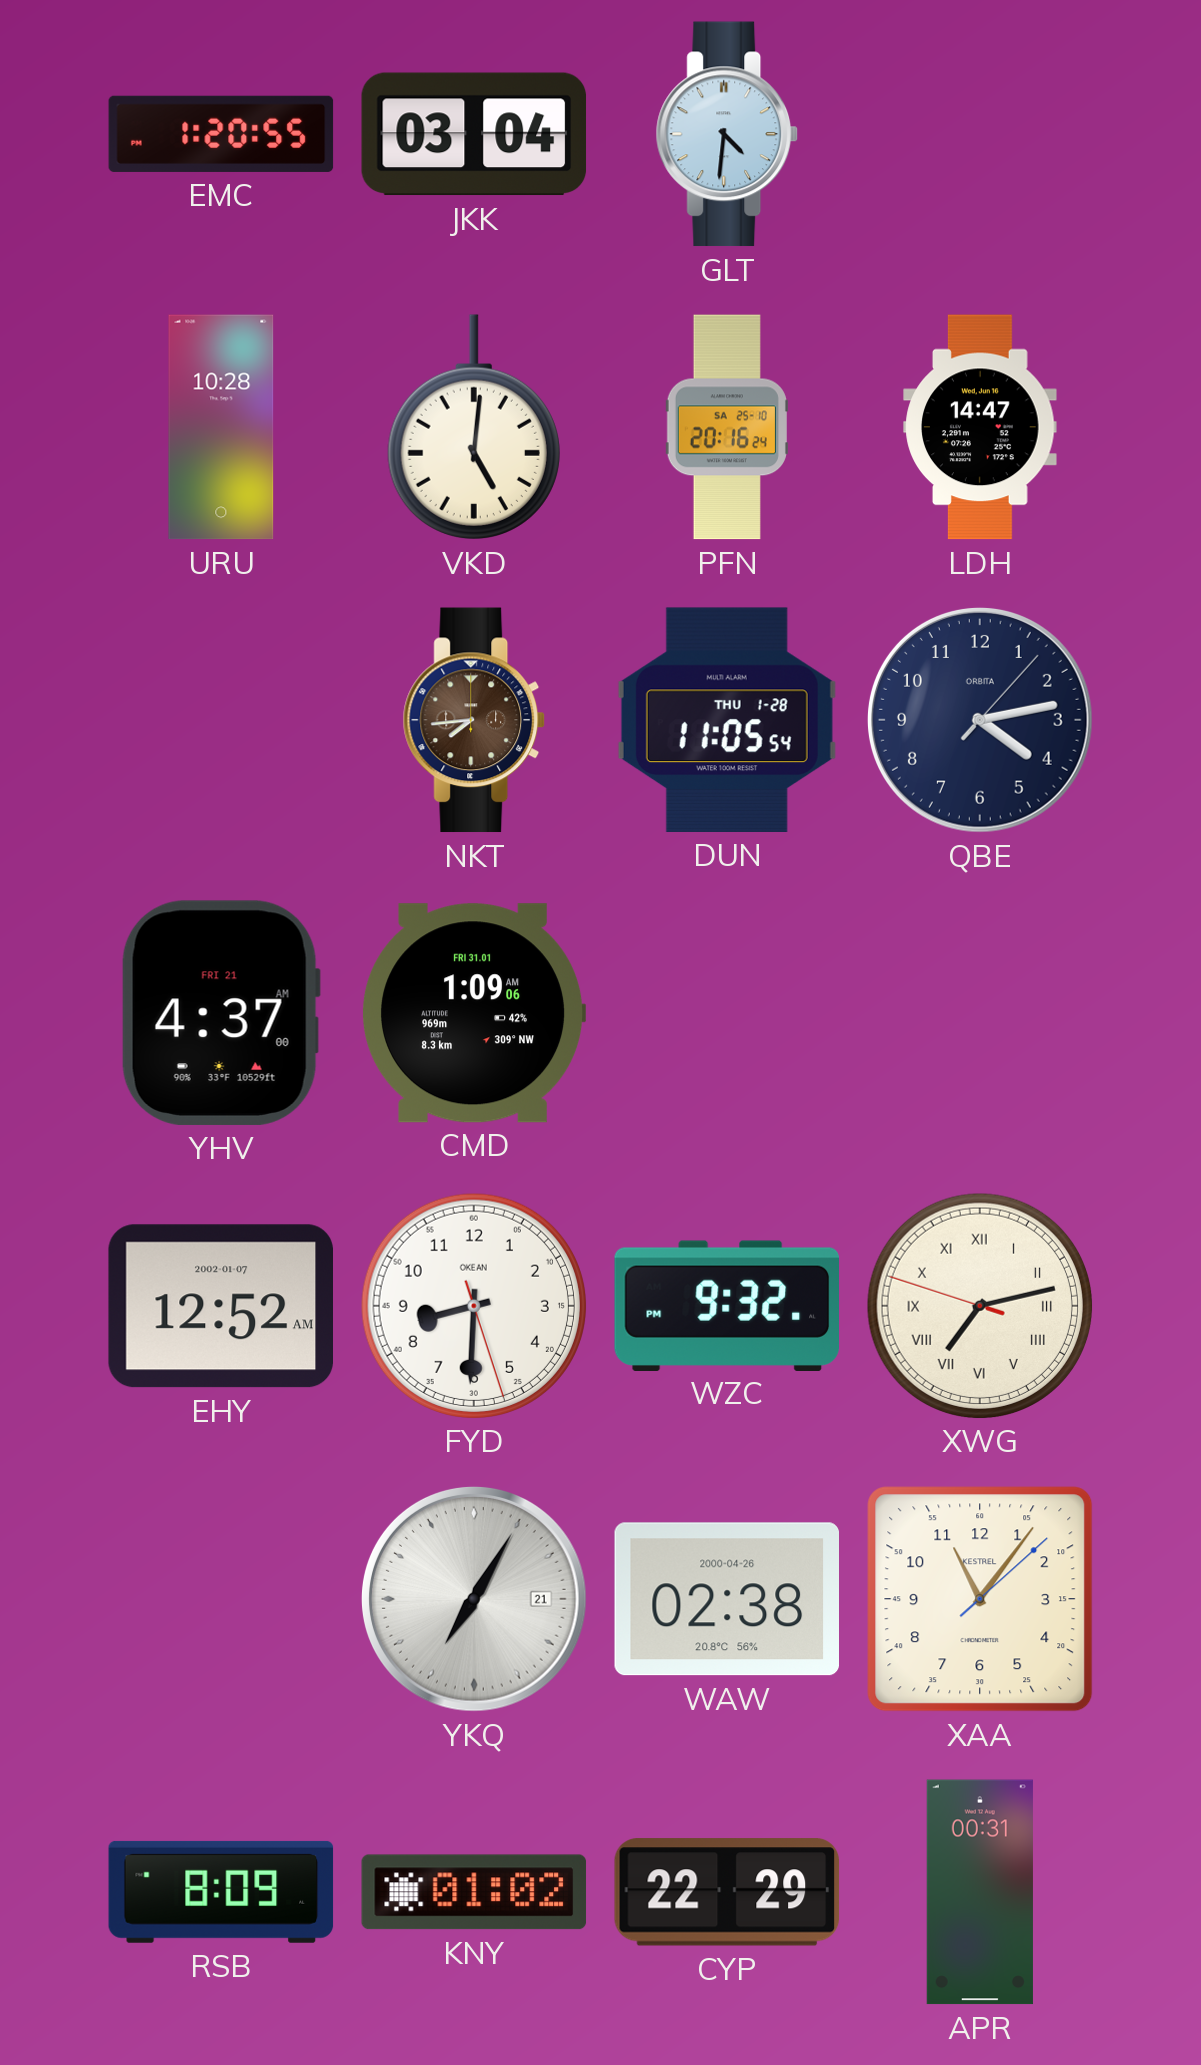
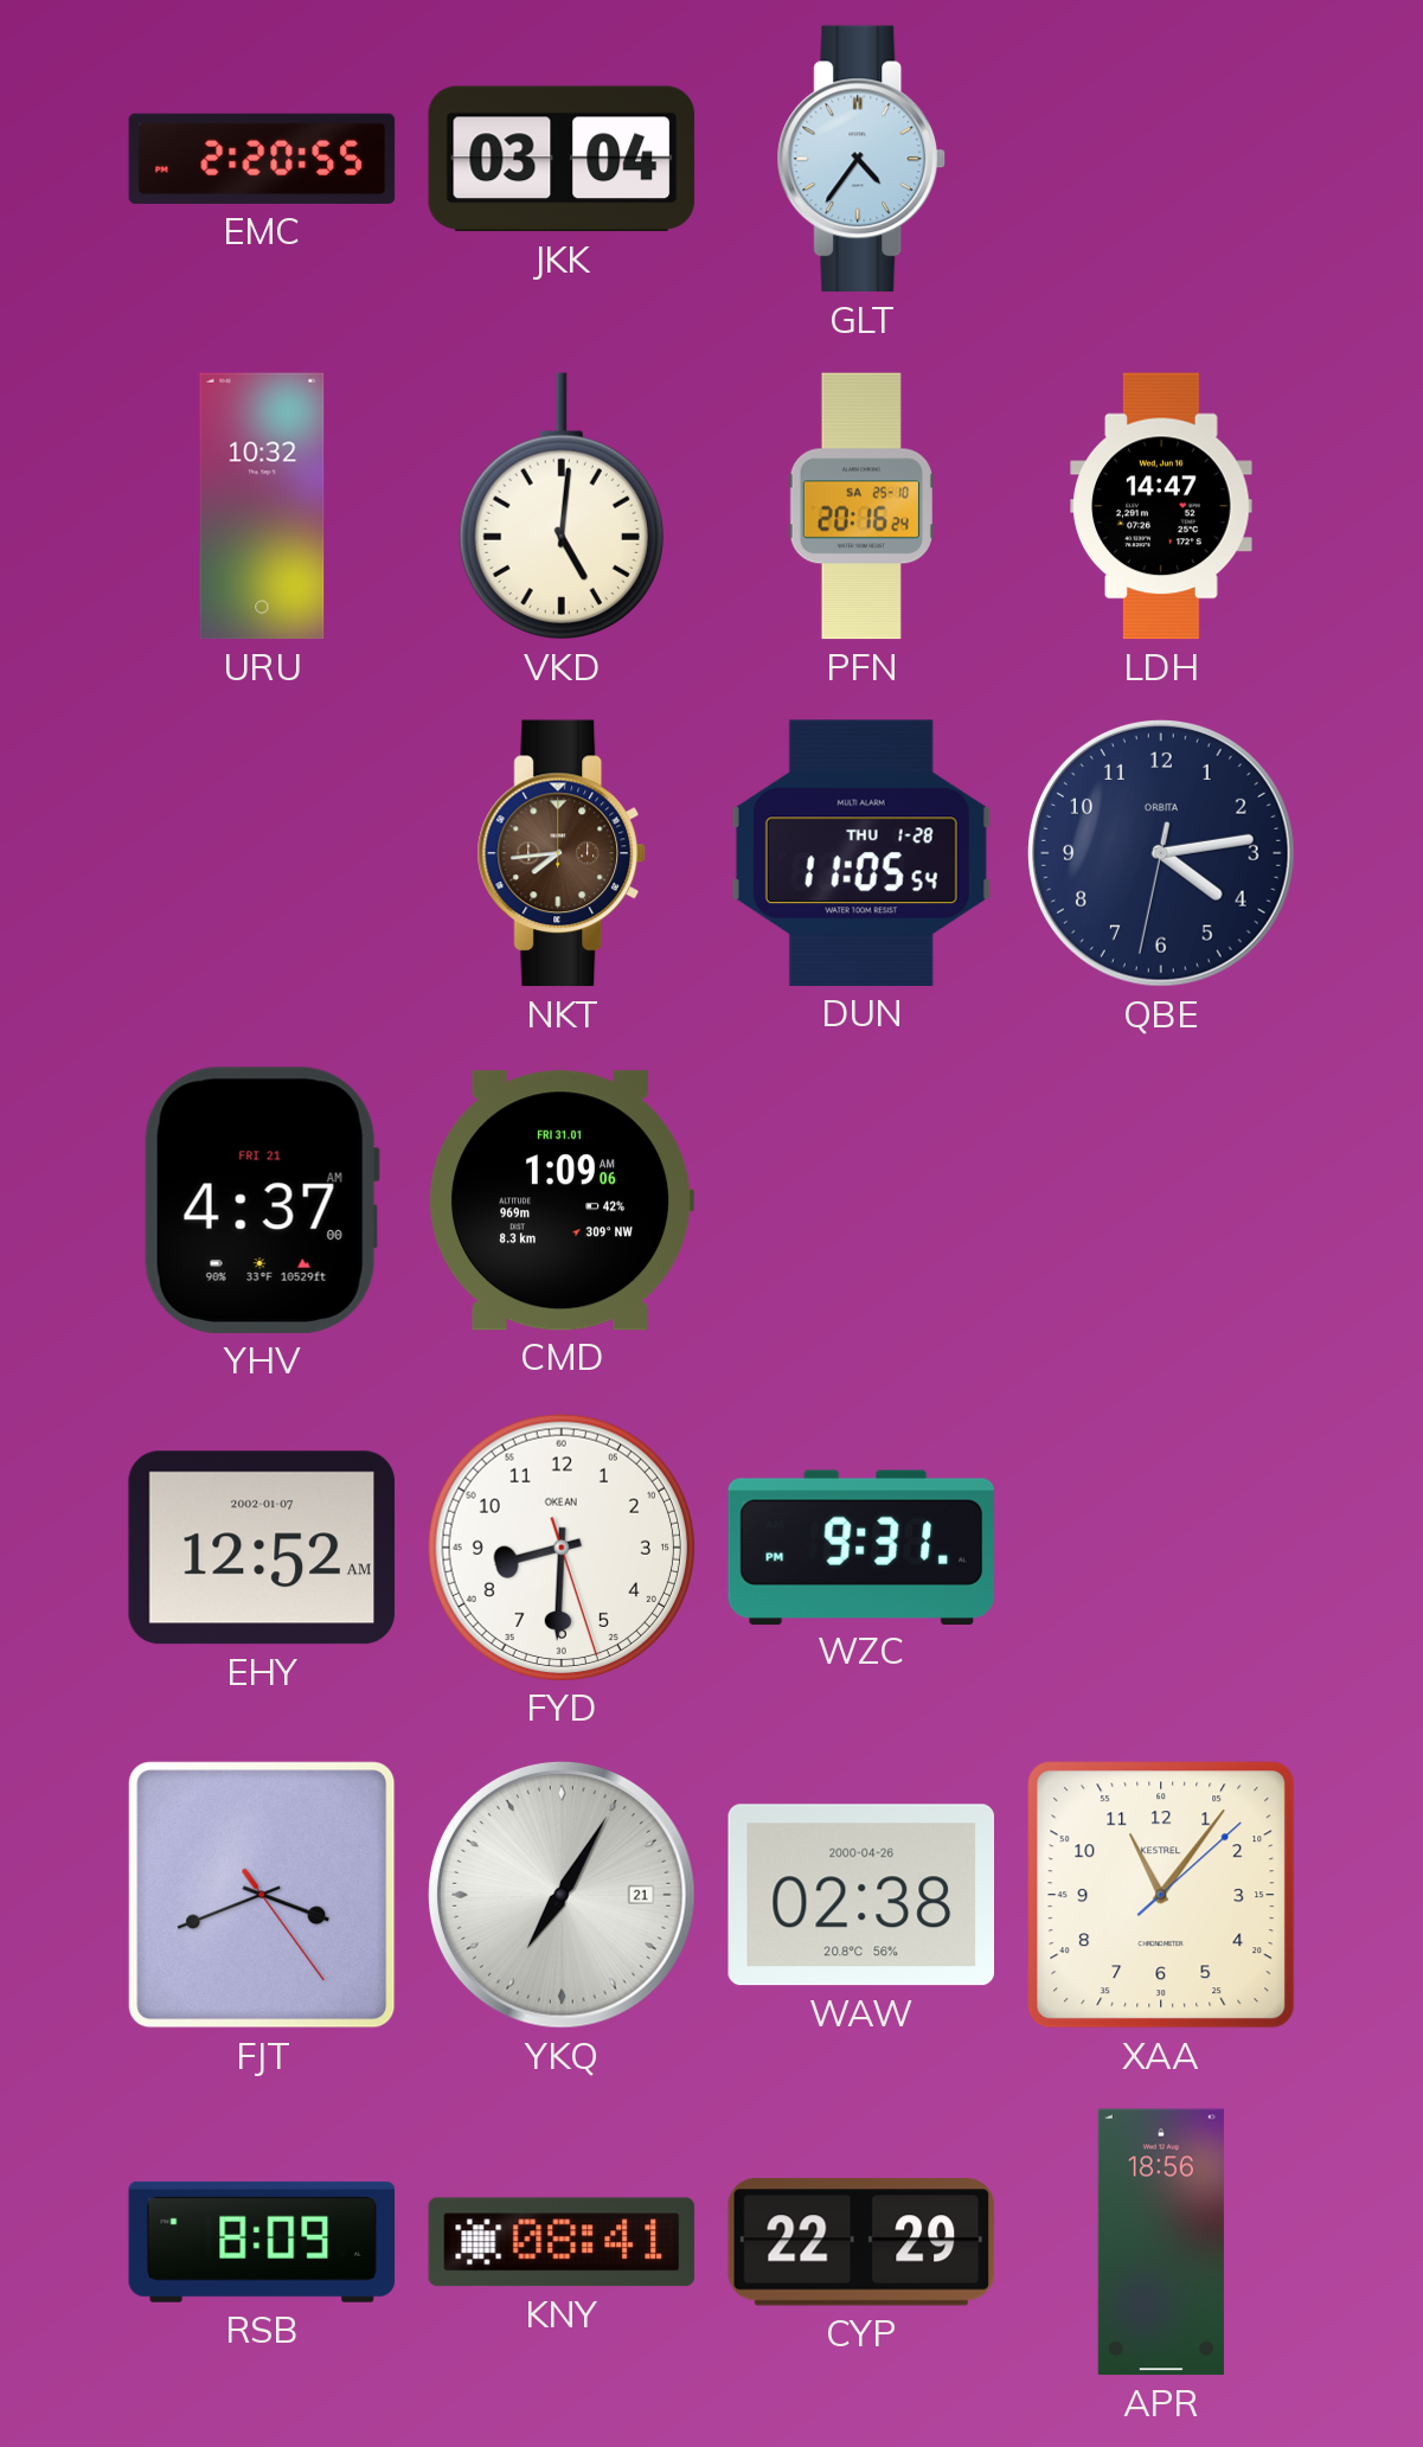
EMC: 1:20 -> 2:20 (262, 159)
GLT: 4:31 -> 4:36 (861, 159)
URU: 10:28 -> 10:32 (262, 506)
QBE: 4:13:07 -> 4:13:32 (1161, 853)
WZC: 9:32 -> 9:31 (860, 1546)
XWG: 7:12 -> none (979, 1305)
FJT: none -> 3:41 (262, 1895)
KNY: 01:02 -> 08:41 (562, 2242)
APR: 00:31 -> 18:56 (1161, 2242)
